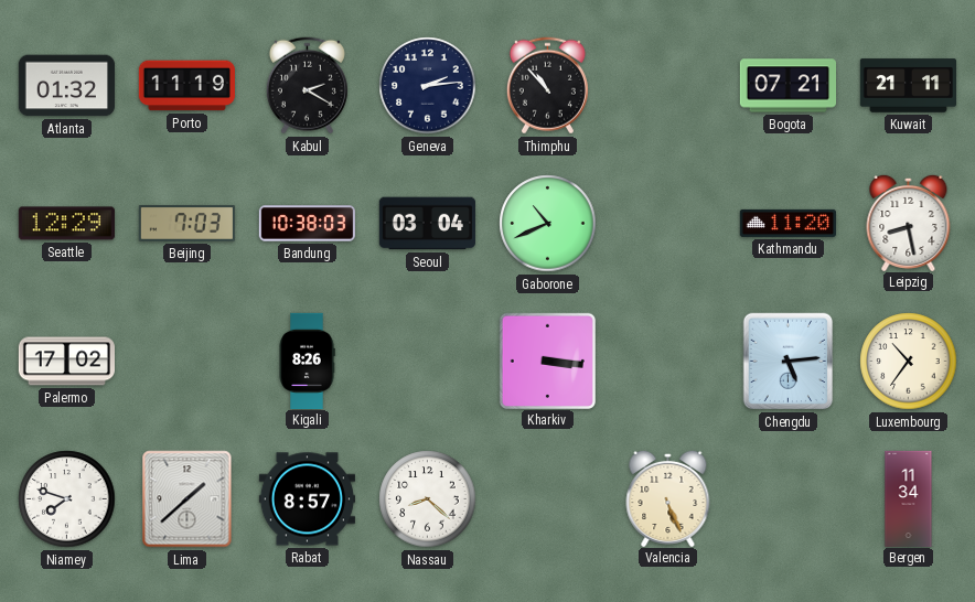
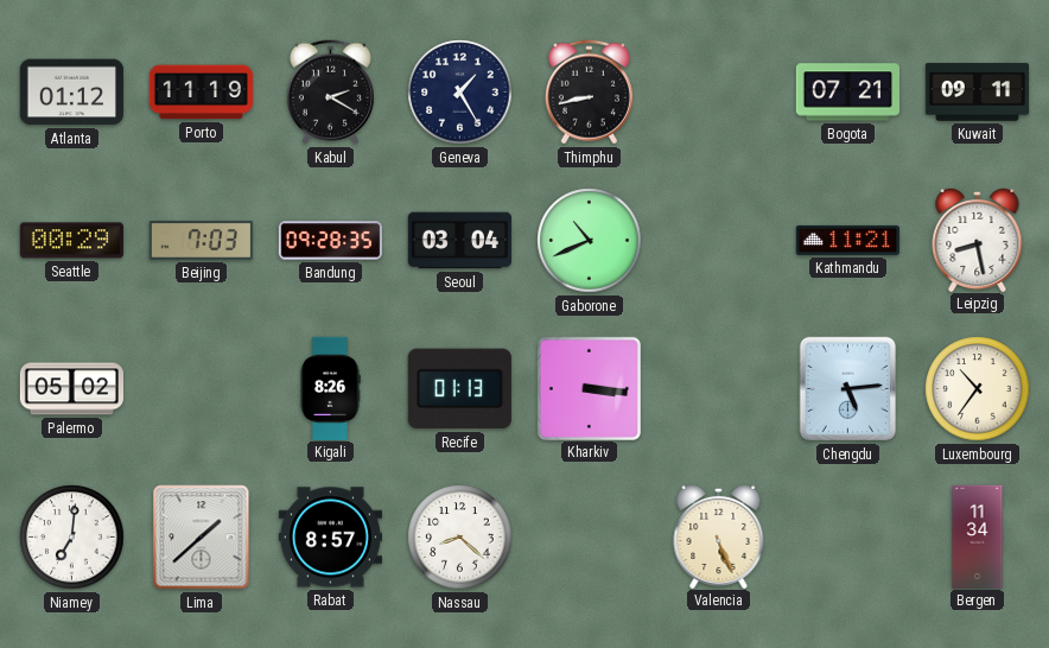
Atlanta: 01:32 -> 01:12 (71, 93)
Geneva: 2:14 -> 1:25 (460, 93)
Thimphu: 10:53 -> 8:43 (589, 93)
Kuwait: 21:11 -> 09:11 (977, 93)
Seattle: 12:29 -> 00:29 (71, 241)
Bandung: 10:38 -> 09:28 (330, 241)
Kathmandu: 11:20 -> 11:21 (847, 240)
Palermo: 17:02 -> 05:02 (71, 389)
Recife: none -> 01:13 (459, 389)
Niamey: 7:48 -> 7:01 (72, 538)
